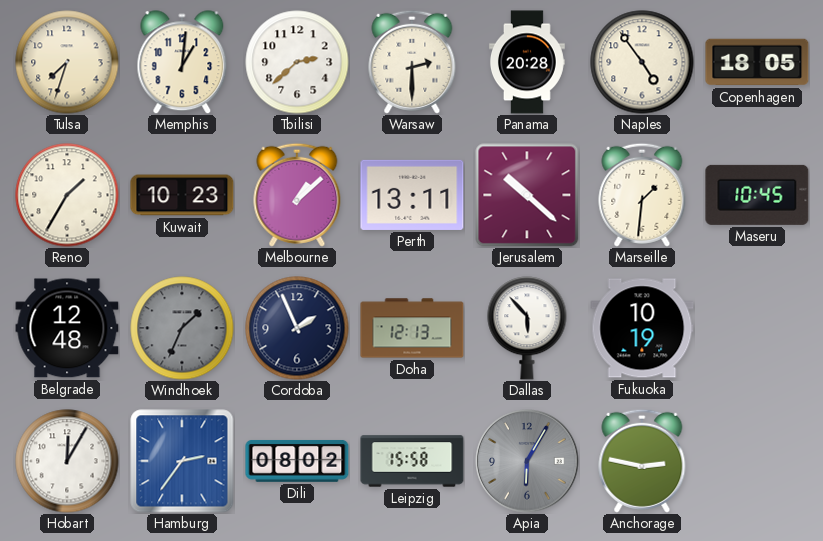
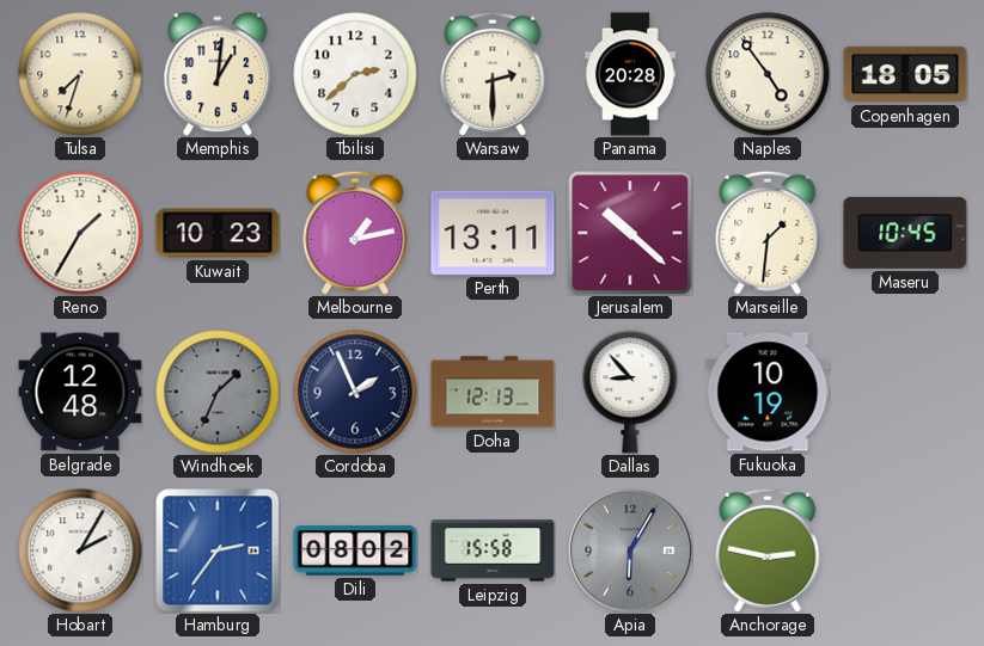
Melbourne: 1:08 -> 1:13 (355, 233)
Dallas: 5:53 -> 8:53 (630, 392)
Hobart: 12:05 -> 2:05 (80, 550)
